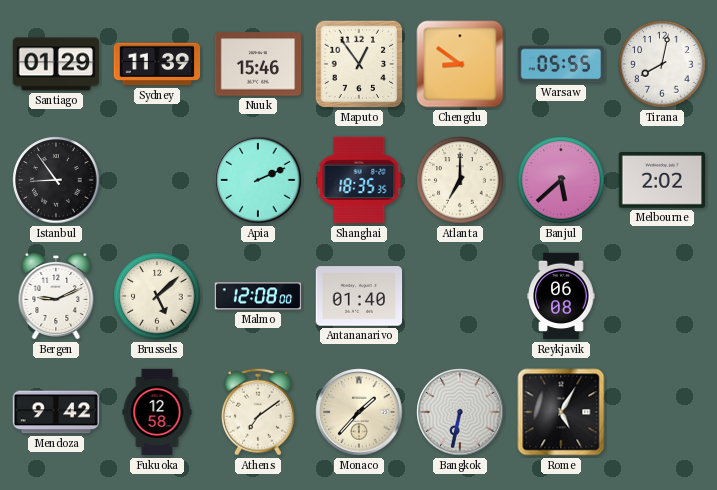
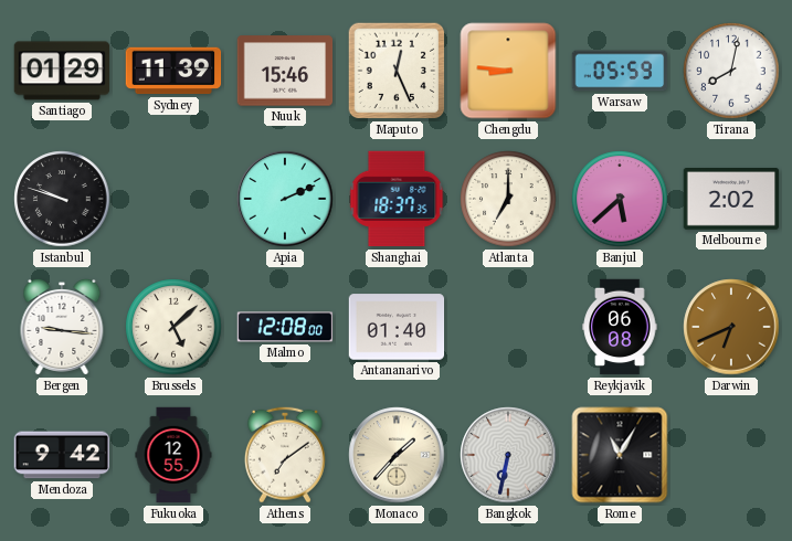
Maputo: 12:54 -> 12:26 (397, 71)
Chengdu: 8:51 -> 8:46 (508, 71)
Warsaw: 05:55 -> 05:59 (620, 71)
Istanbul: 8:54 -> 9:48 (62, 199)
Shanghai: 18:35 -> 18:37 (397, 199)
Bergen: 9:11 -> 9:16 (62, 327)
Darwin: none -> 6:41 (731, 327)
Fukuoka: 12:58 -> 12:55 (173, 455)
Rome: 5:05 -> 11:05 (620, 455)
